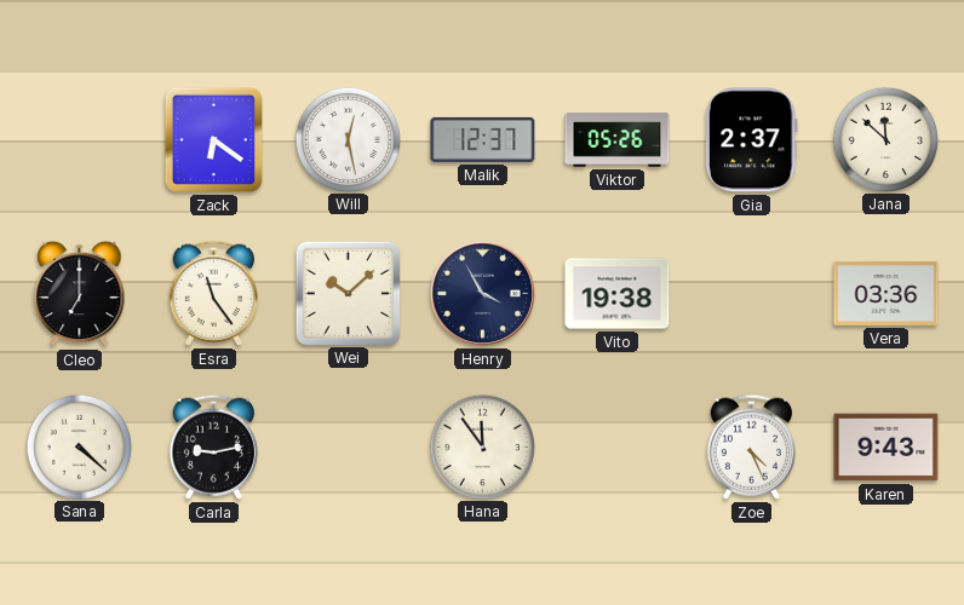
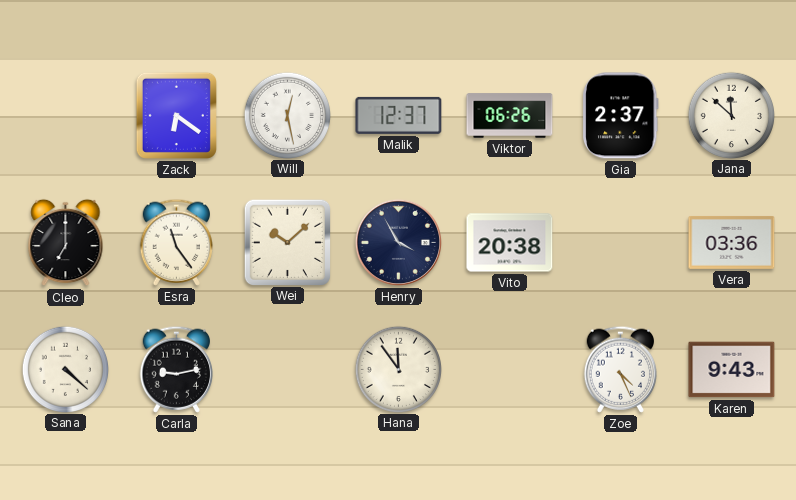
Viktor: 05:26 -> 06:26 (510, 116)
Vito: 19:38 -> 20:38 (510, 243)
